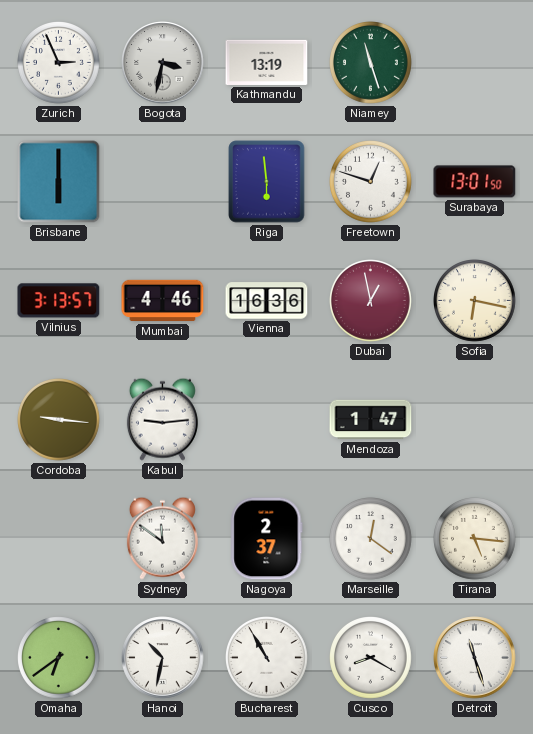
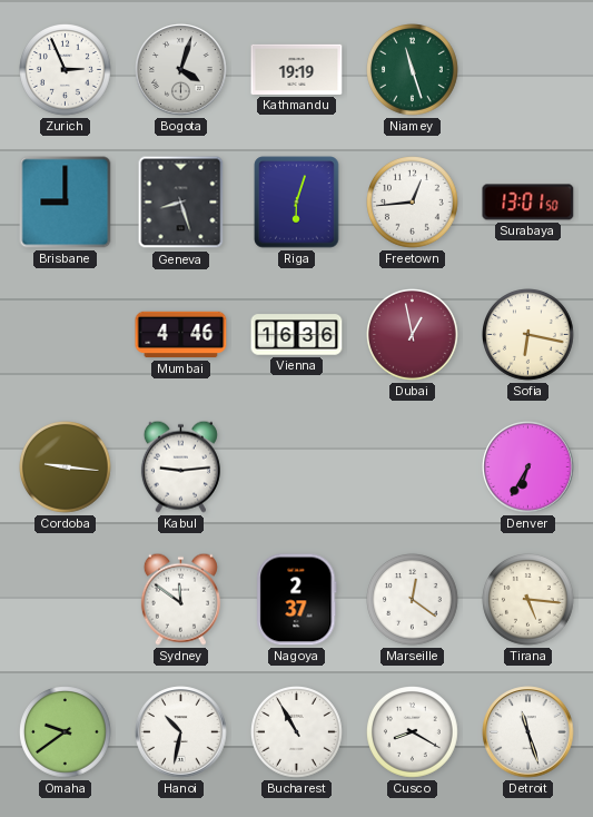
Bogota: 3:32 -> 4:03 (181, 70)
Kathmandu: 13:19 -> 19:19 (297, 69)
Brisbane: 6:00 -> 9:00 (66, 203)
Geneva: none -> 8:27 (181, 203)
Riga: 5:59 -> 6:03 (297, 203)
Freetown: 12:48 -> 12:44 (413, 203)
Vilnius: 3:13 -> none (59, 301)
Mendoza: 1:47 -> none (371, 420)
Denver: none -> 6:35 (528, 467)
Omaha: 6:39 -> 9:39 (66, 732)
